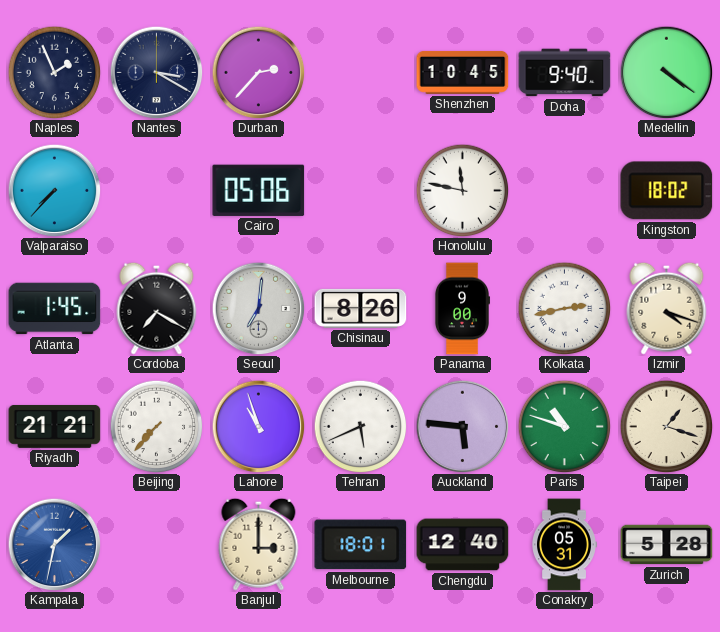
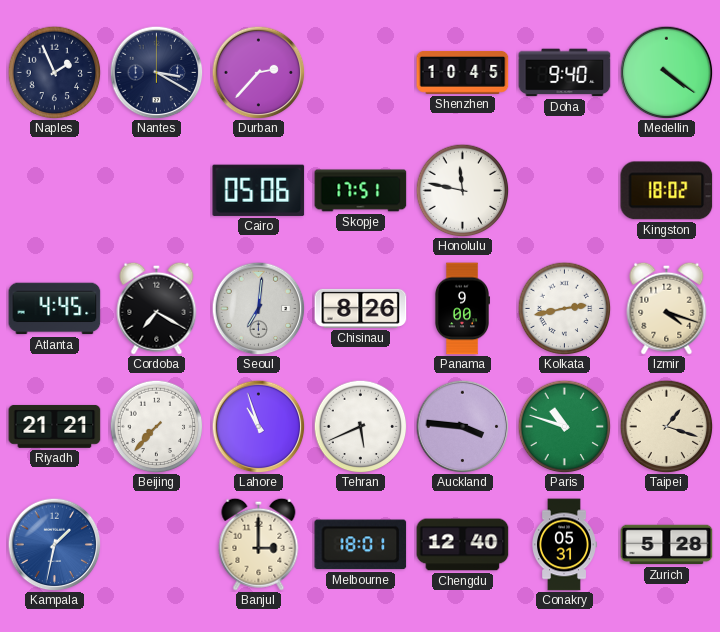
Valparaiso: 7:37 -> none (54, 190)
Skopje: none -> 17:51 (361, 191)
Atlanta: 1:45 -> 4:45 (55, 309)
Auckland: 5:46 -> 3:46 (462, 426)
